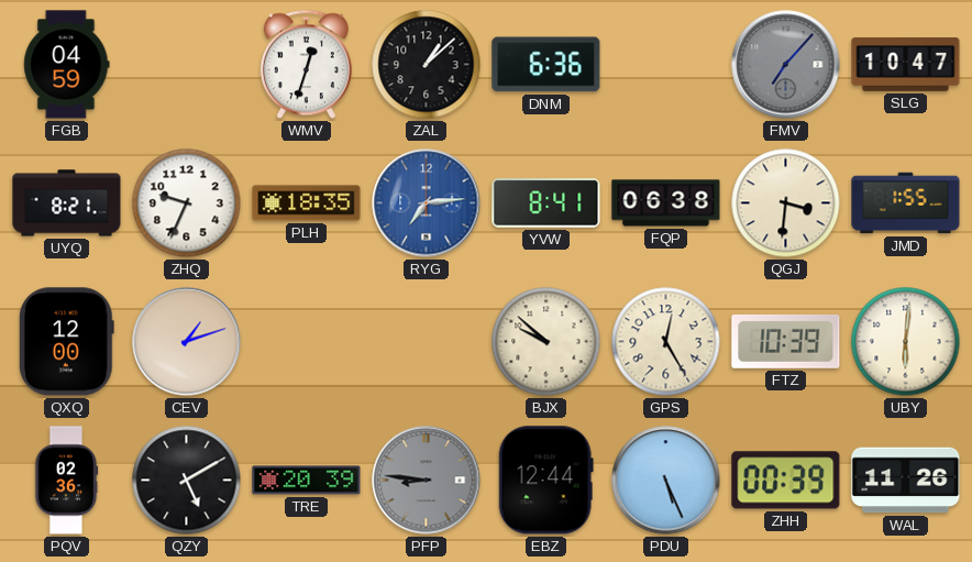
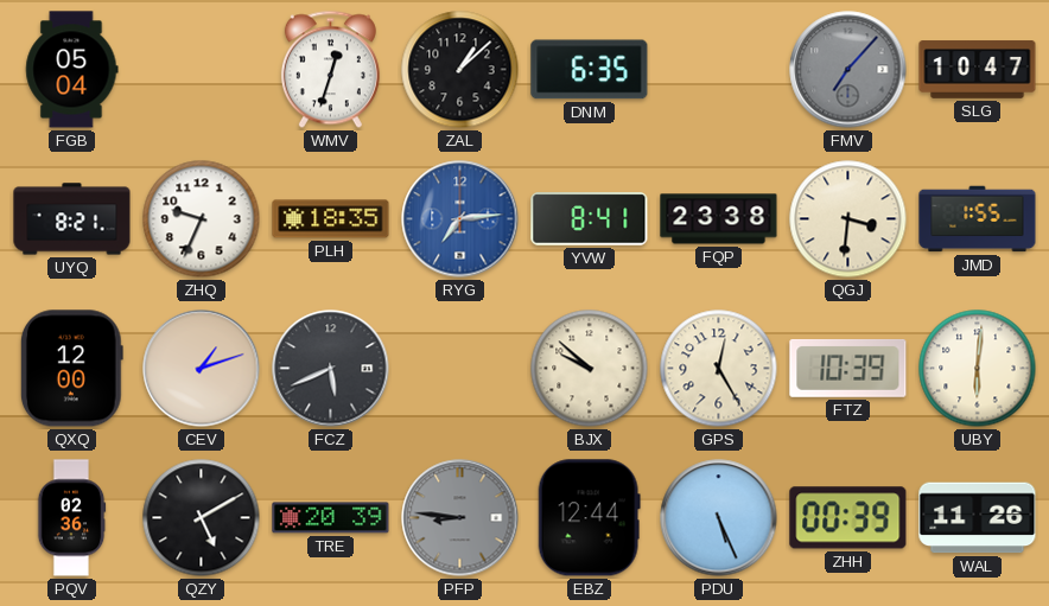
FGB: 04:59 -> 05:04 (72, 70)
DNM: 6:36 -> 6:35 (590, 70)
FQP: 06:38 -> 23:38 (719, 219)
FCZ: none -> 5:41 (331, 369)
